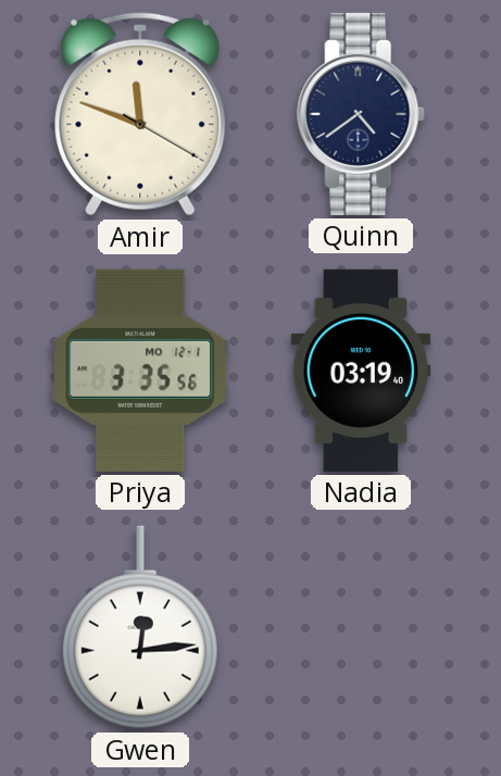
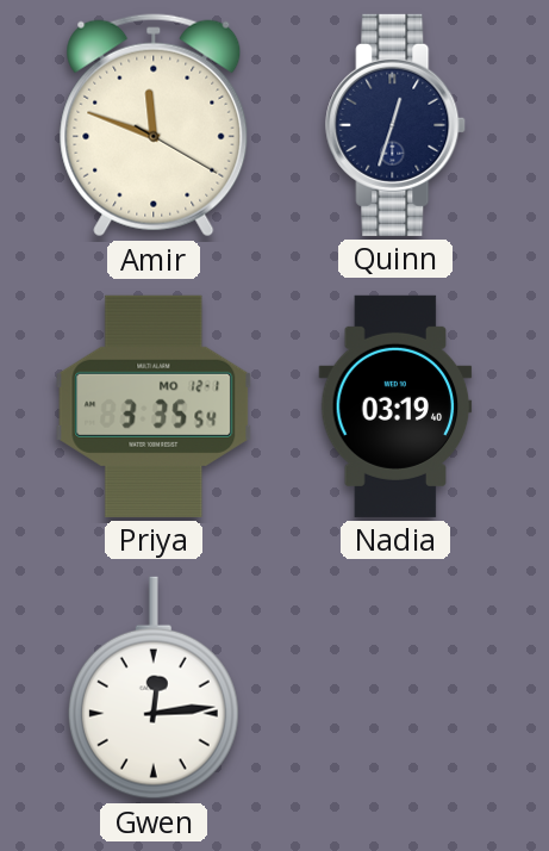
Quinn: 4:39 -> 12:33 (397, 125)
Priya: 3:35:56 -> 3:35:54 (154, 406)
